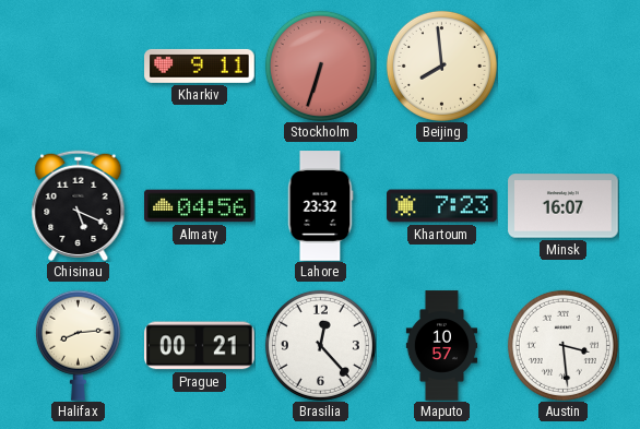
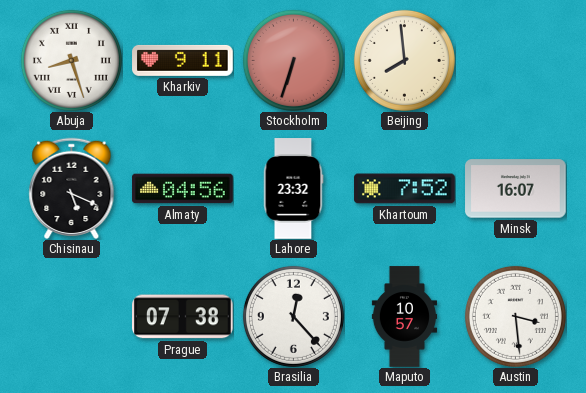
Abuja: none -> 8:27 (71, 60)
Khartoum: 7:23 -> 7:52 (405, 189)
Halifax: 8:14 -> none (78, 345)
Prague: 00:21 -> 07:38 (183, 317)
